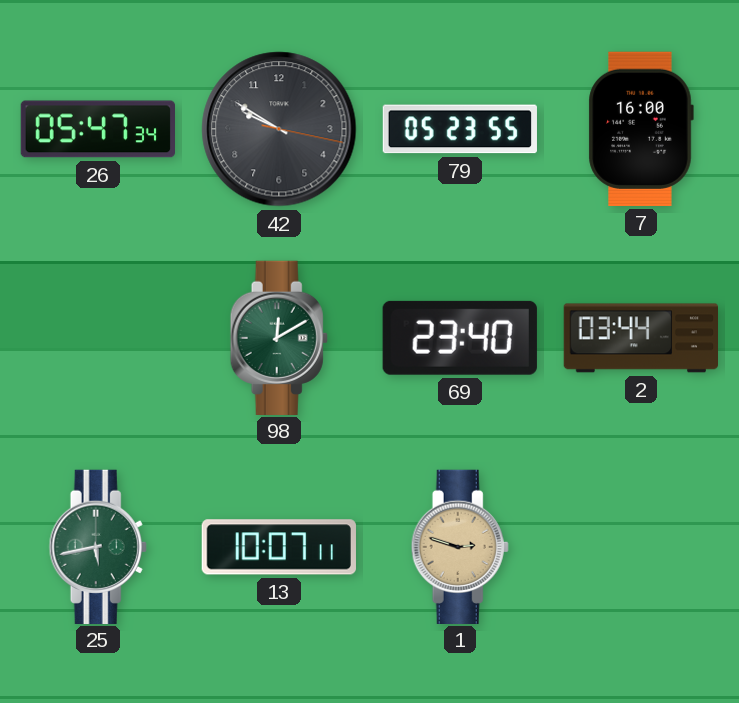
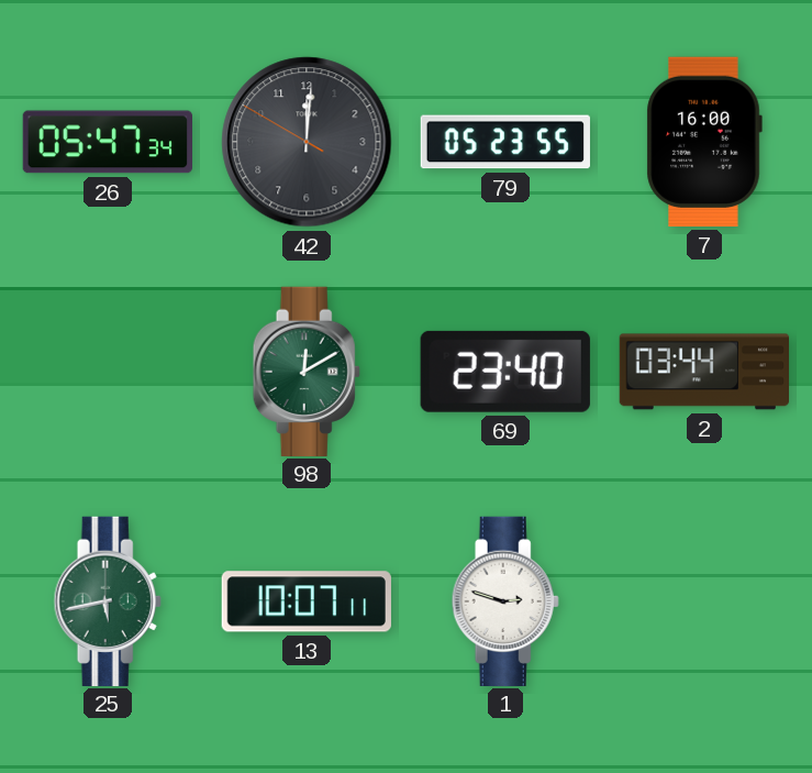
42: 9:50 -> 12:00 (307, 142)
1 dial: champagne -> white (505, 600)
